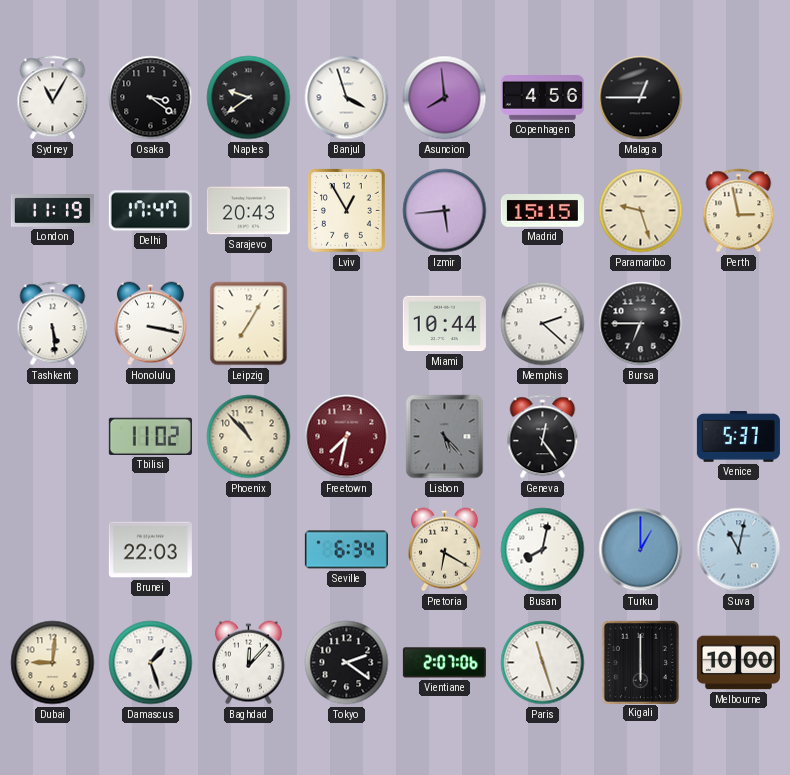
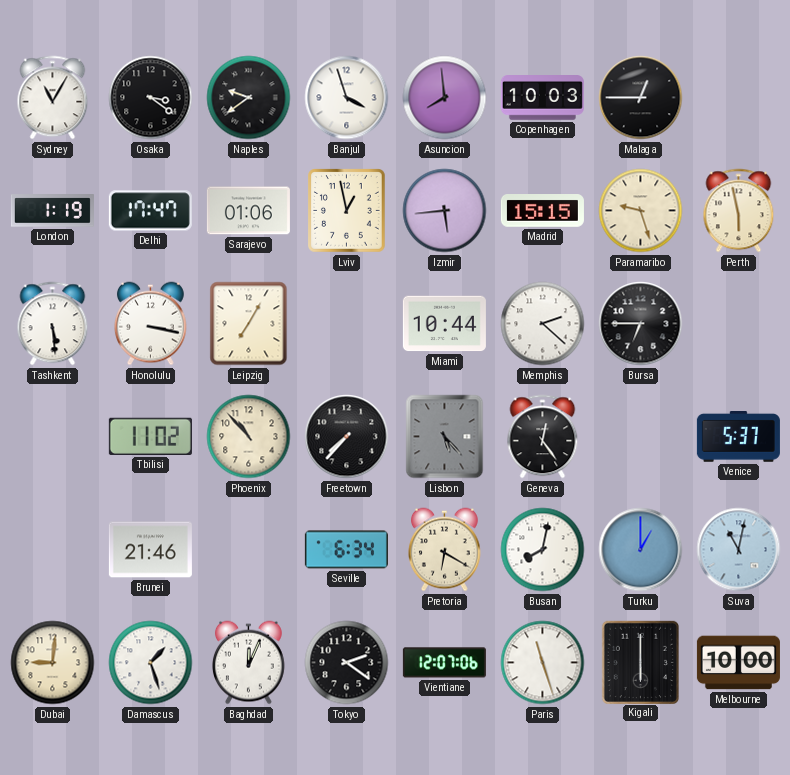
Copenhagen: 4:56 -> 10:03 (542, 98)
London: 11:19 -> 1:19 (52, 211)
Sarajevo: 20:43 -> 01:06 (248, 211)
Lviv: 12:55 -> 12:58 (347, 211)
Perth: 2:58 -> 5:58 (739, 211)
Freetown: 7:32 -> 7:37 (347, 437)
Freetown dial: burgundy -> black (347, 437)
Brunei: 22:03 -> 21:46 (150, 550)
Baghdad: 12:07 -> 12:04 (249, 663)
Vientiane: 2:07 -> 12:07 (444, 663)
